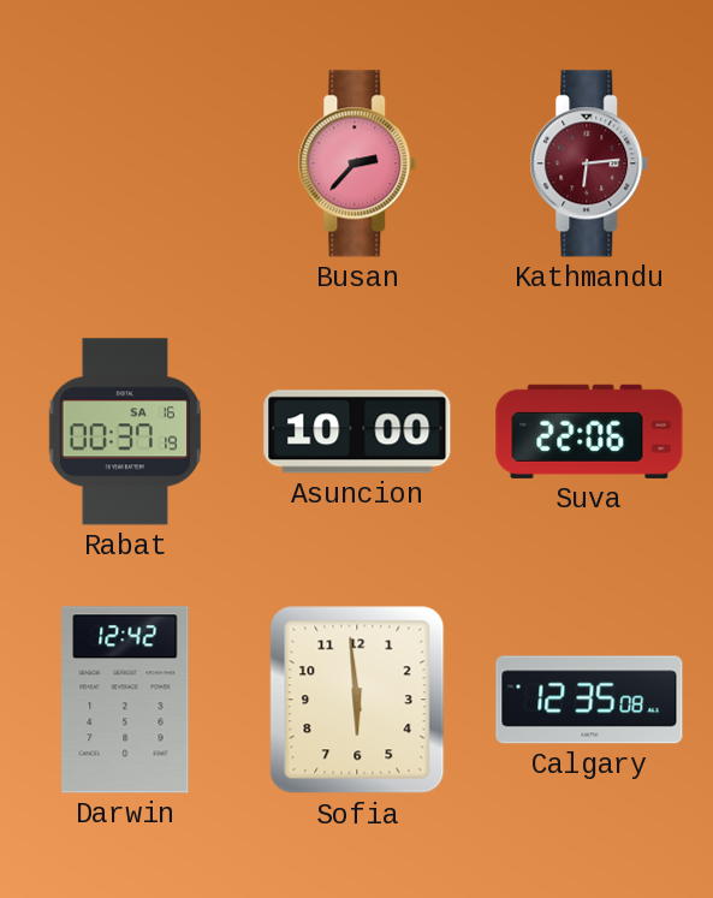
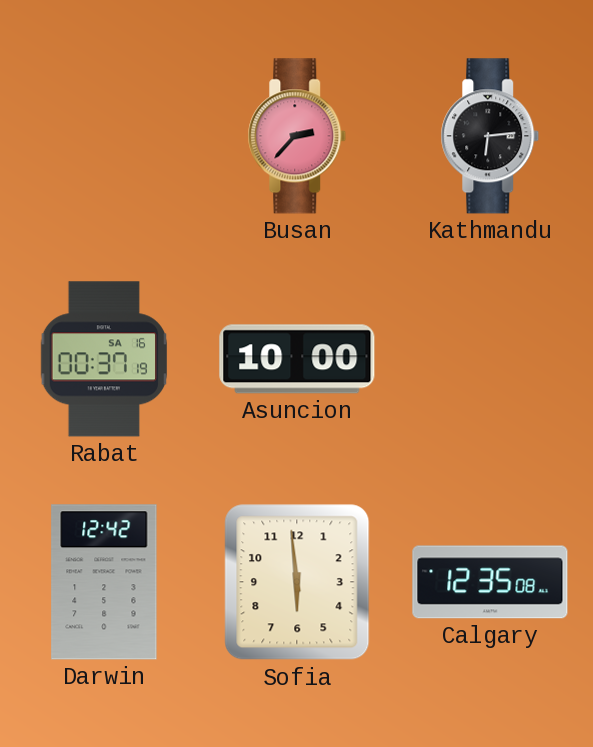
Kathmandu dial: burgundy -> black (490, 136)
Suva: 22:06 -> none (589, 432)
